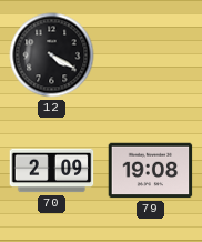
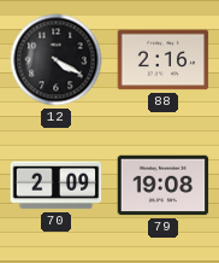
88: none -> 2:16 (164, 60)
